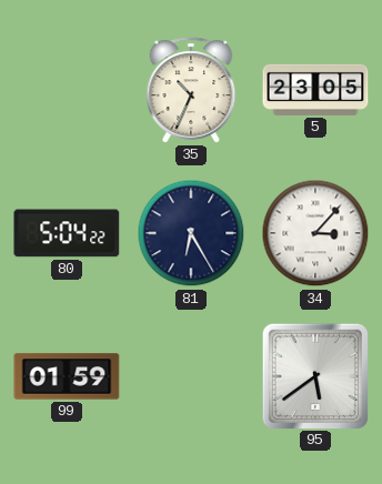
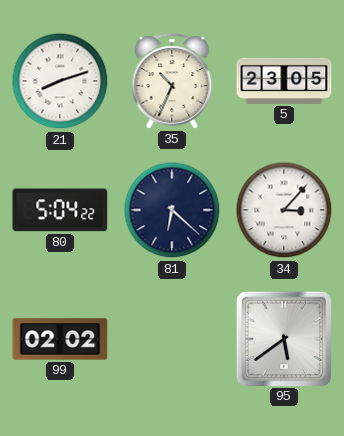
21: none -> 8:12 (60, 81)
81: 6:25 -> 6:22 (172, 210)
99: 01:59 -> 02:02 (60, 339)
